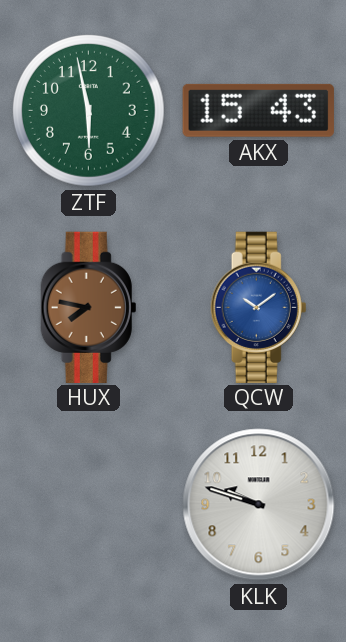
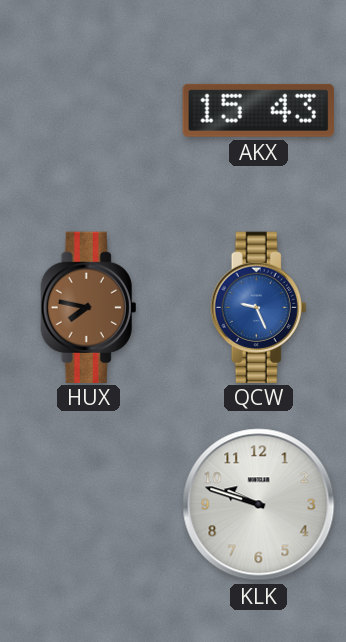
ZTF: 5:58 -> none (88, 110)
QCW: 10:09 -> 9:26 (259, 307)
